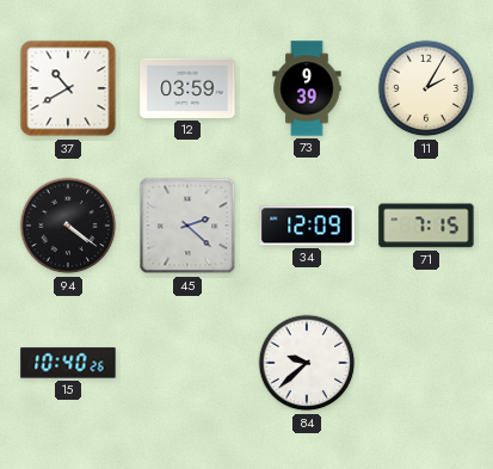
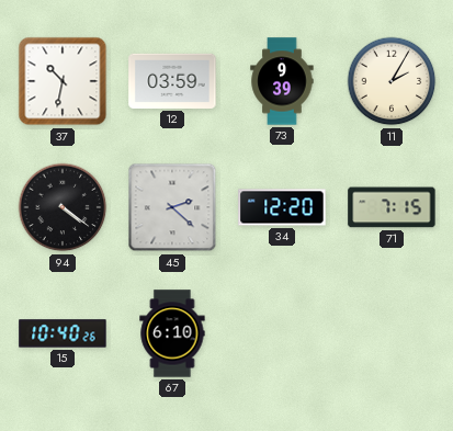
37: 10:40 -> 10:32 (63, 81)
34: 12:09 -> 12:20 (282, 207)
67: none -> 6:10 (172, 333)
84: 9:38 -> none (307, 363)
